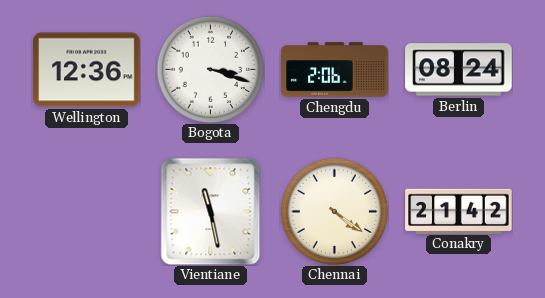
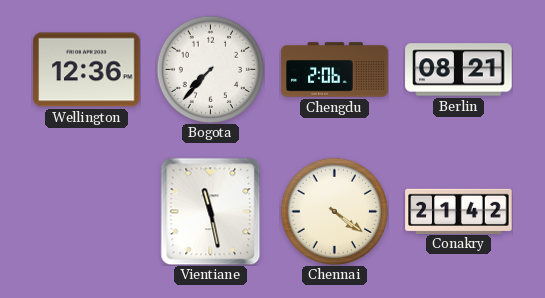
Bogota: 3:18 -> 7:37 (210, 69)
Berlin: 08:24 -> 08:21 (459, 70)
